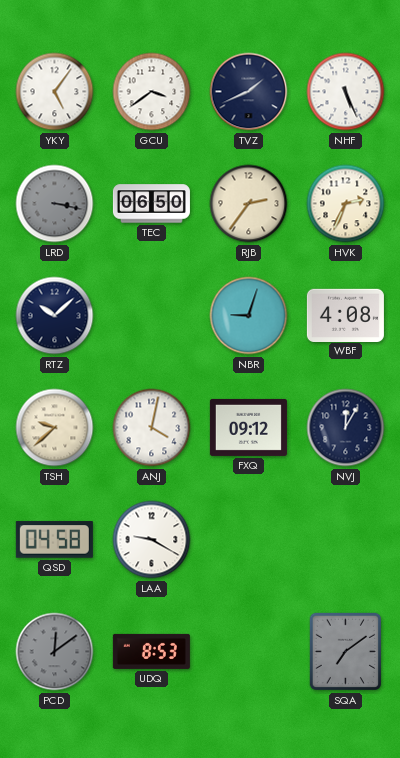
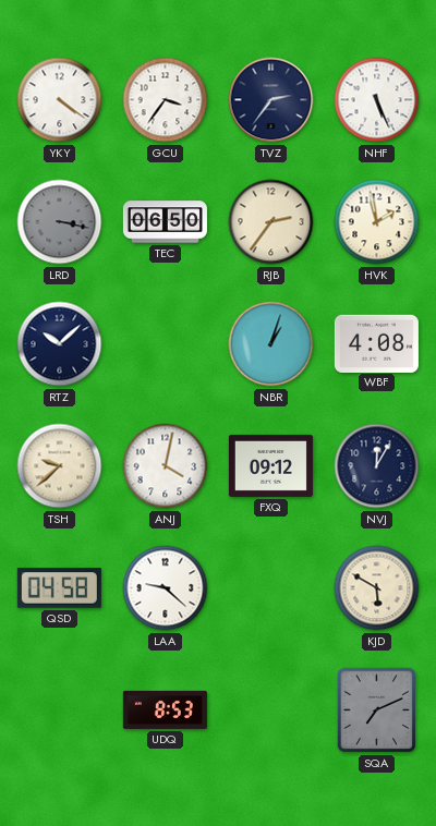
YKY: 5:06 -> 4:21 (60, 100)
GCU: 3:39 -> 3:36 (166, 100)
TVZ: 1:41 -> 2:36 (271, 100)
HVK: 2:34 -> 1:58 (377, 222)
NBR: 9:03 -> 1:03 (271, 344)
LAA: 9:20 -> 9:22 (166, 588)
KJD: none -> 5:50 (377, 588)
PCD: 12:09 -> none (55, 652)
SQA: 7:09 -> 7:11 (376, 710)
